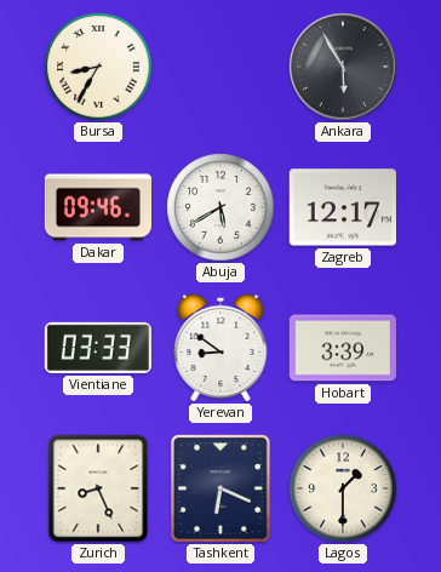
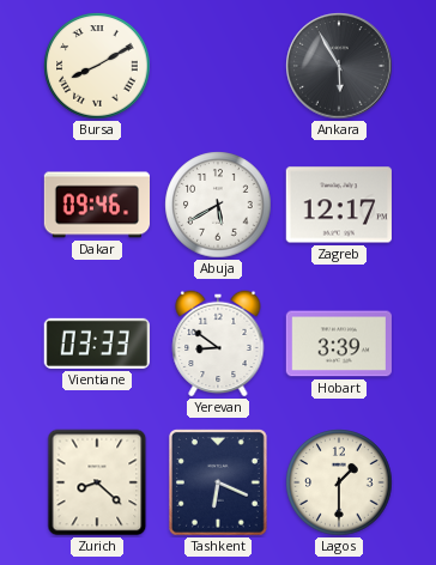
Bursa: 8:35 -> 8:10 (97, 66)
Zurich: 8:26 -> 8:22 (97, 482)
